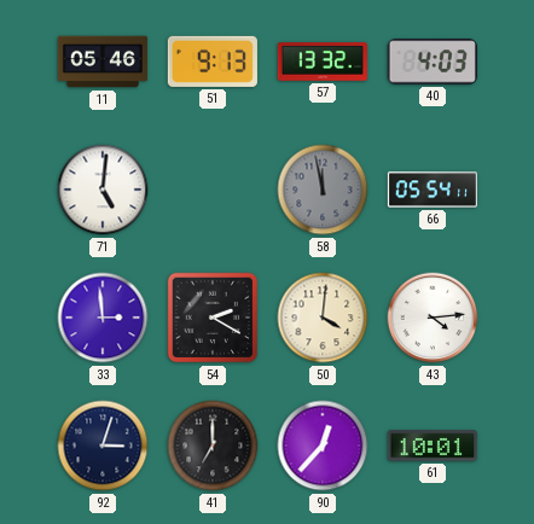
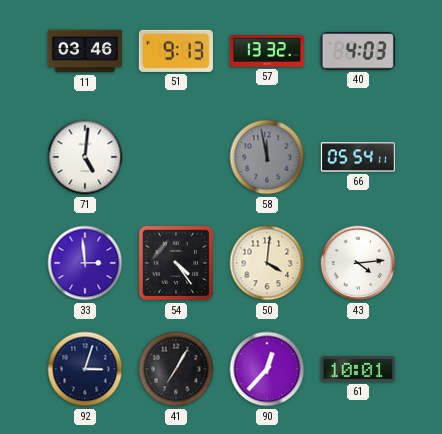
11: 05:46 -> 03:46 (84, 51)
54: 2:20 -> 4:24 (176, 263)
41: 7:00 -> 7:05 (176, 369)
